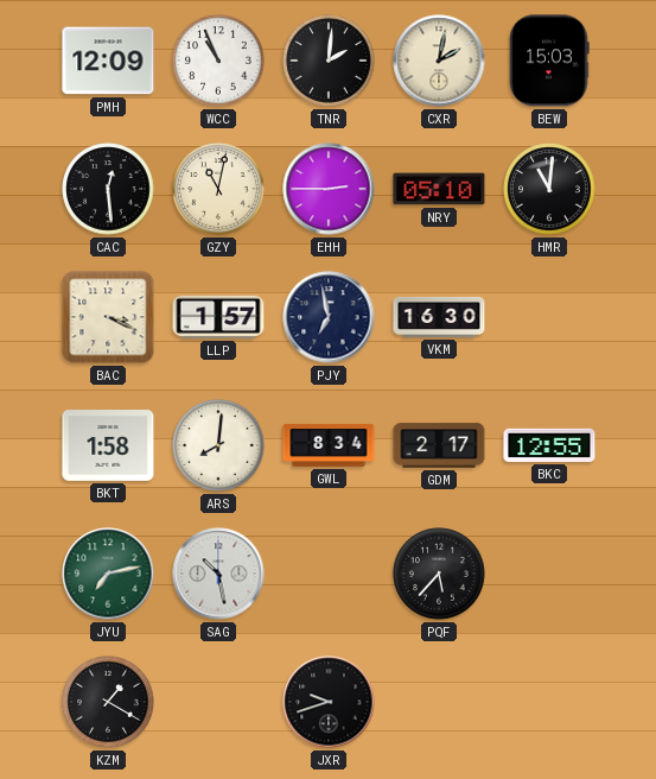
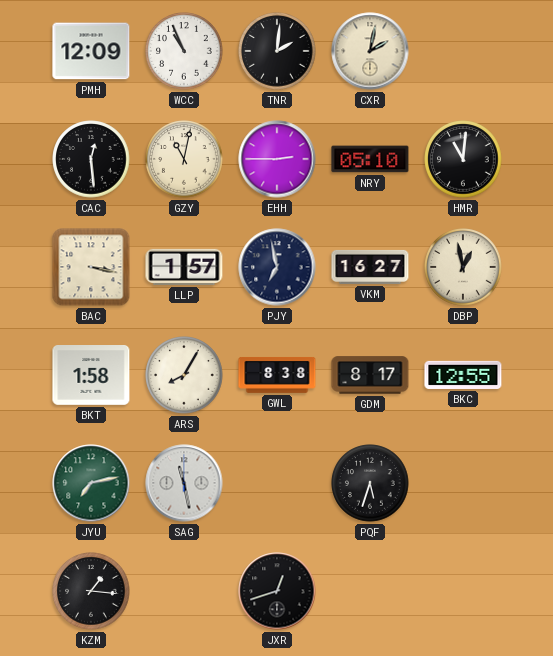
BEW: 15:03 -> none (549, 61)
BAC: 3:19 -> 3:17 (91, 267)
VKM: 16:30 -> 16:27 (370, 267)
DBP: none -> 12:58 (463, 267)
ARS: 8:01 -> 8:05 (184, 375)
GWL: 8:34 -> 8:38 (277, 375)
GDM: 2:17 -> 8:17 (370, 375)
SAG: 10:28 -> 11:28 (184, 483)
PQF: 5:37 -> 5:33 (370, 483)
KZM: 1:20 -> 1:16 (91, 591)
JXR: 9:42 -> 12:42 (277, 591)
